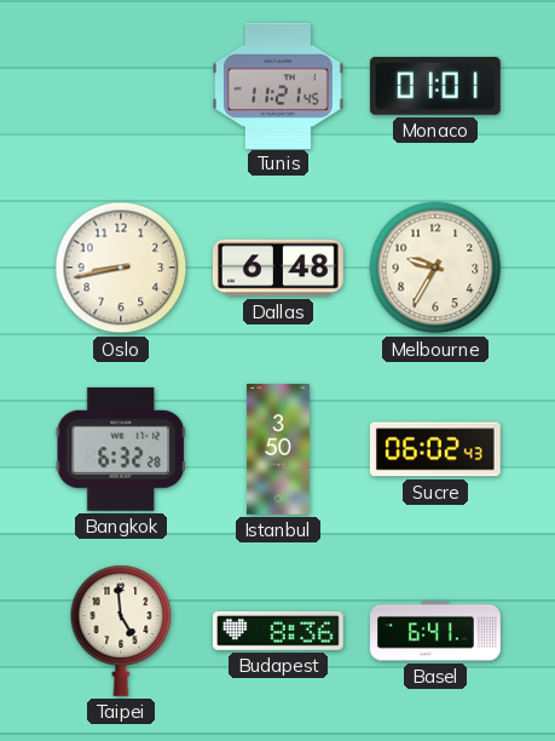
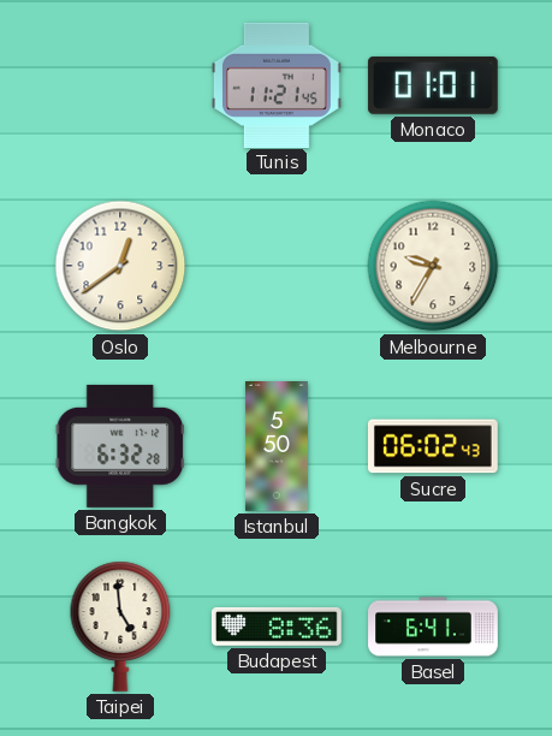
Oslo: 8:43 -> 12:39 (120, 266)
Dallas: 6:48 -> none (278, 268)
Istanbul: 3:50 -> 5:50 (277, 447)
